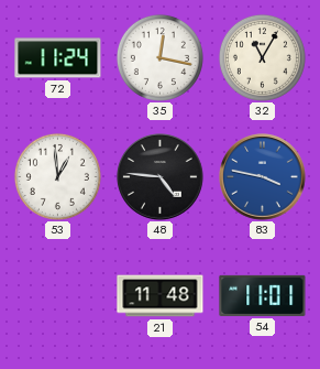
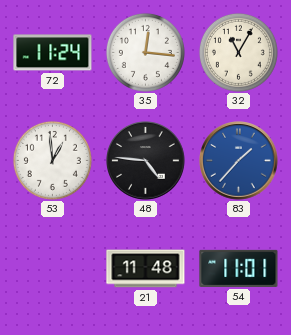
35: 12:17 -> 12:16 (145, 52)
83: 3:47 -> 1:37 (239, 161)
